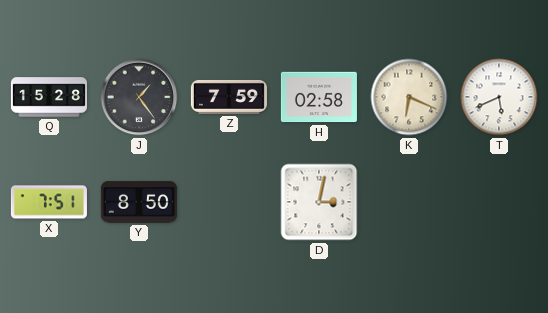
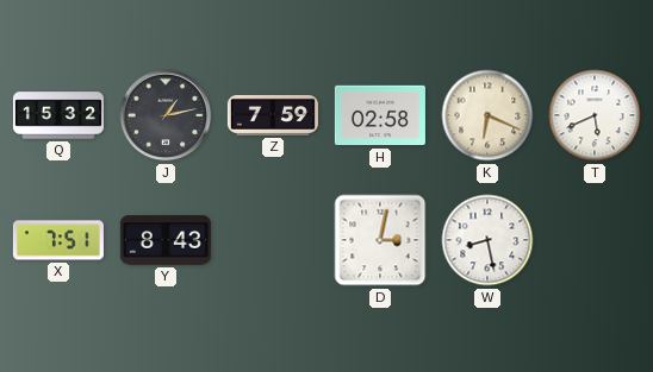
Q: 15:28 -> 15:32 (58, 115)
J: 1:24 -> 1:13 (166, 115)
Y: 8:50 -> 8:43 (166, 240)
W: none -> 8:28 (487, 240)
